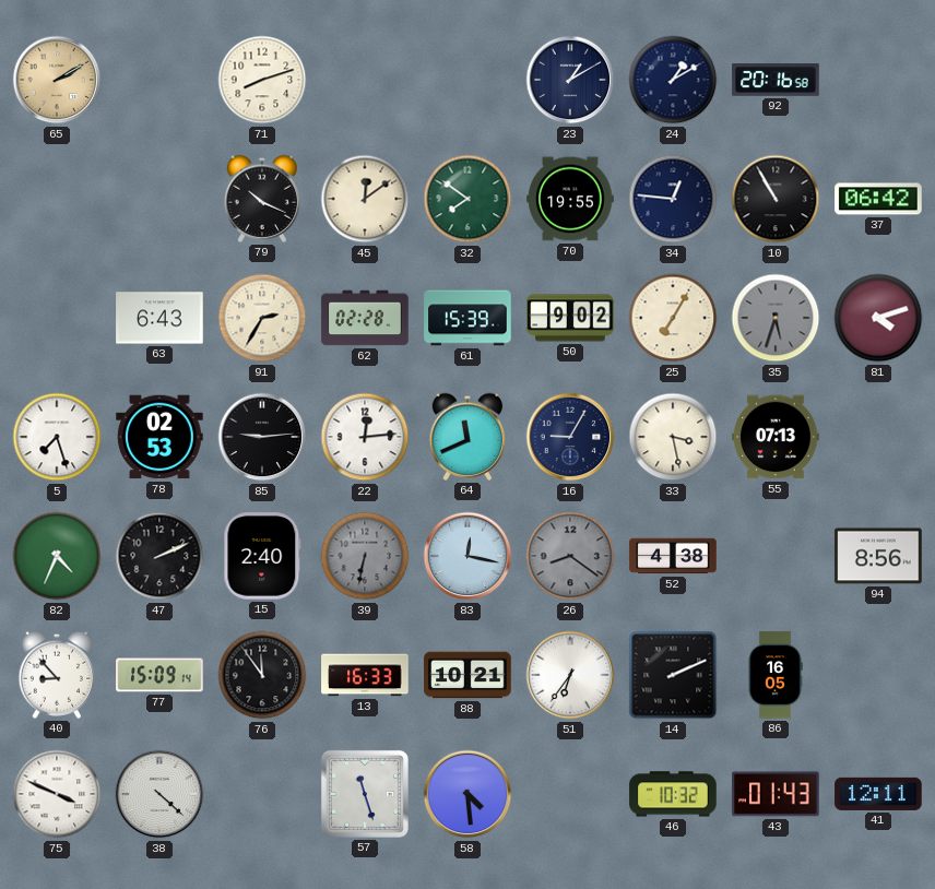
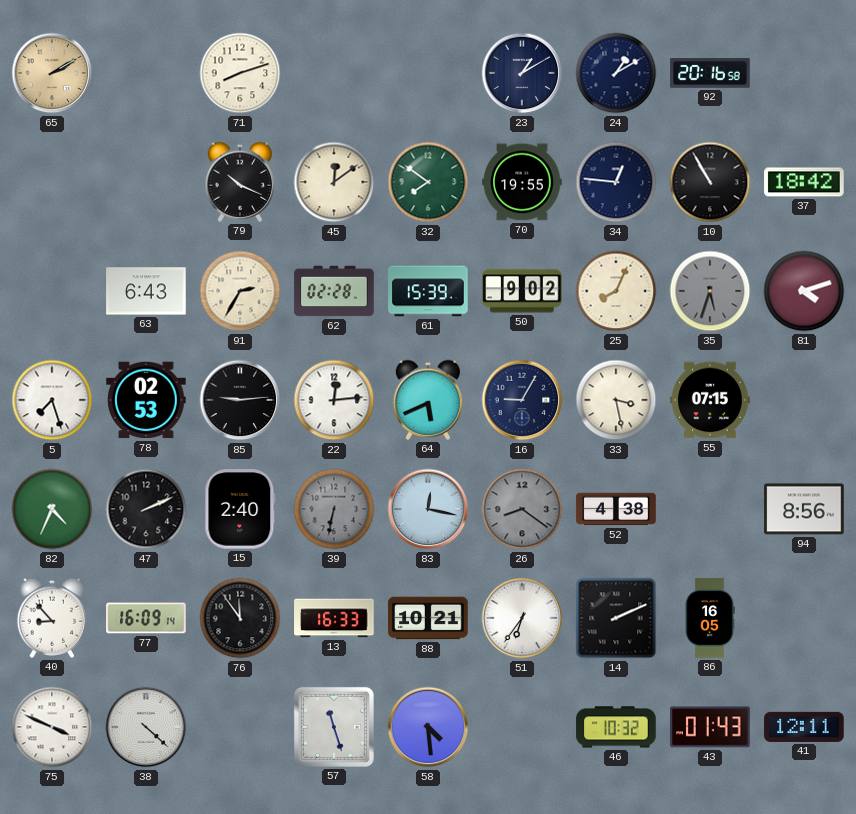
37: 06:42 -> 18:42 (804, 182)
25: 7:05 -> 8:04 (616, 291)
64: 11:41 -> 5:41 (428, 400)
55: 07:13 -> 07:15 (710, 400)
77: 15:09 -> 16:09 (146, 618)
